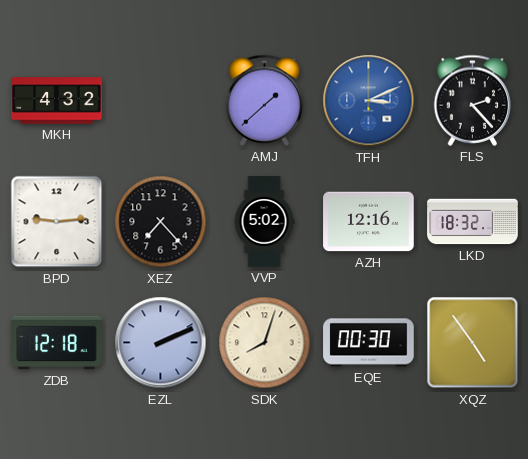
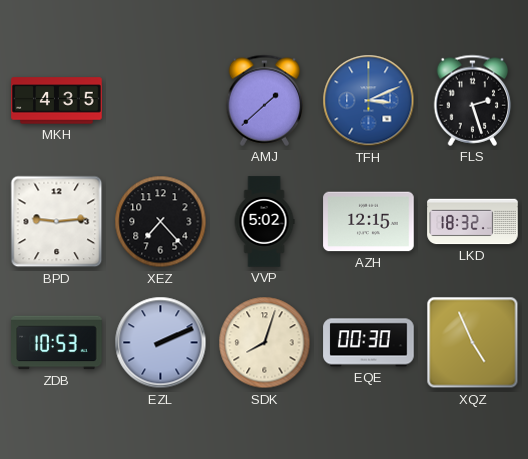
MKH: 4:32 -> 4:35 (57, 101)
FLS: 2:23 -> 2:27 (473, 100)
AZH: 12:16 -> 12:15 (369, 222)
ZDB: 12:18 -> 10:53 (57, 343)
XQZ: 4:54 -> 4:56 (473, 343)
